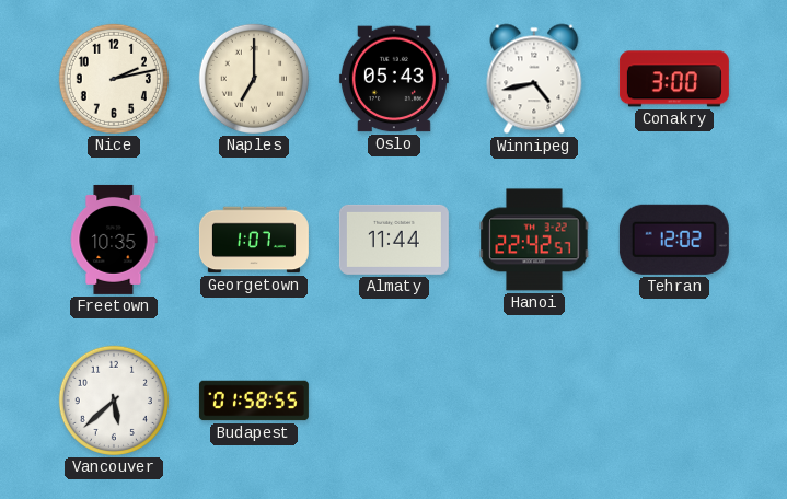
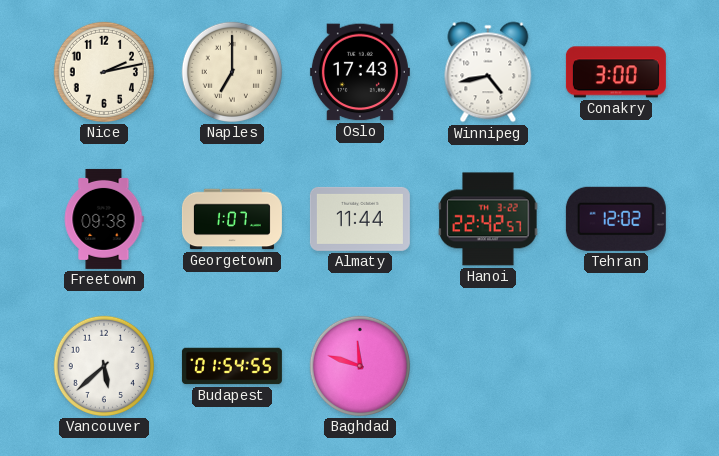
Oslo: 05:43 -> 17:43 (360, 72)
Freetown: 10:35 -> 09:38 (104, 219)
Budapest: 01:58 -> 01:54 (232, 366)
Baghdad: none -> 11:48 (360, 366)
